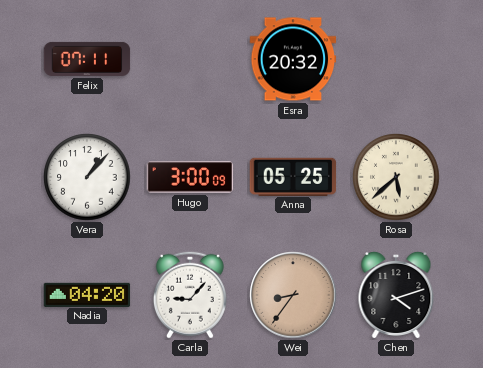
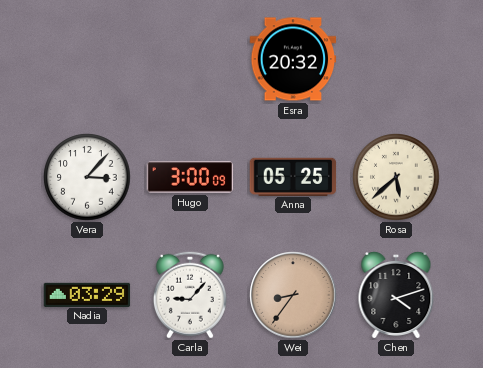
Felix: 07:11 -> none (87, 59)
Vera: 1:07 -> 3:07 (87, 177)
Nadia: 04:20 -> 03:29 (87, 294)
